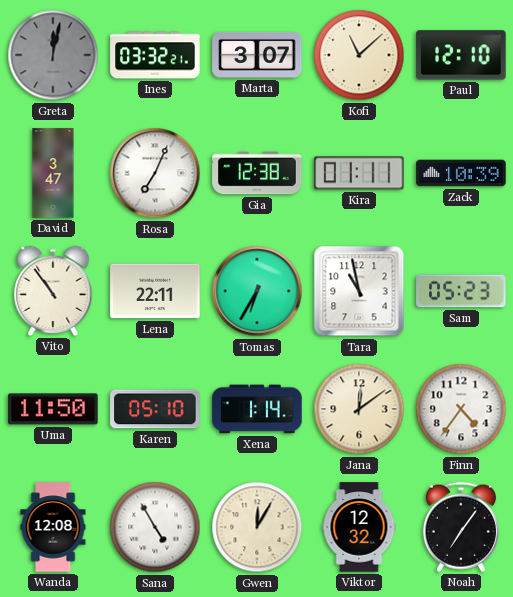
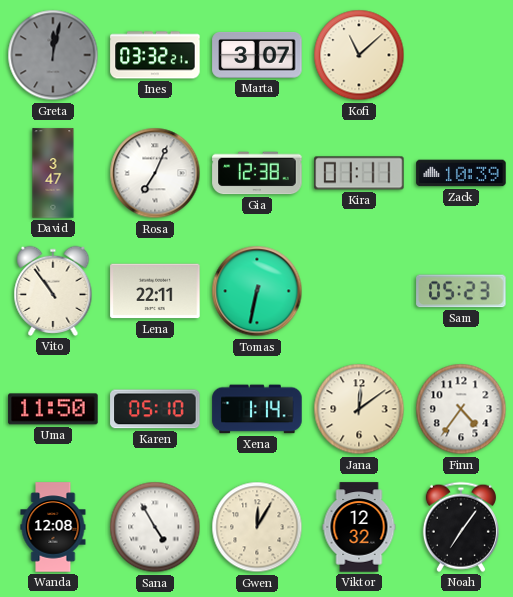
Paul: 12:10 -> none (461, 55)
Tomas: 6:35 -> 6:32 (257, 291)
Tara: 10:58 -> none (359, 291)
